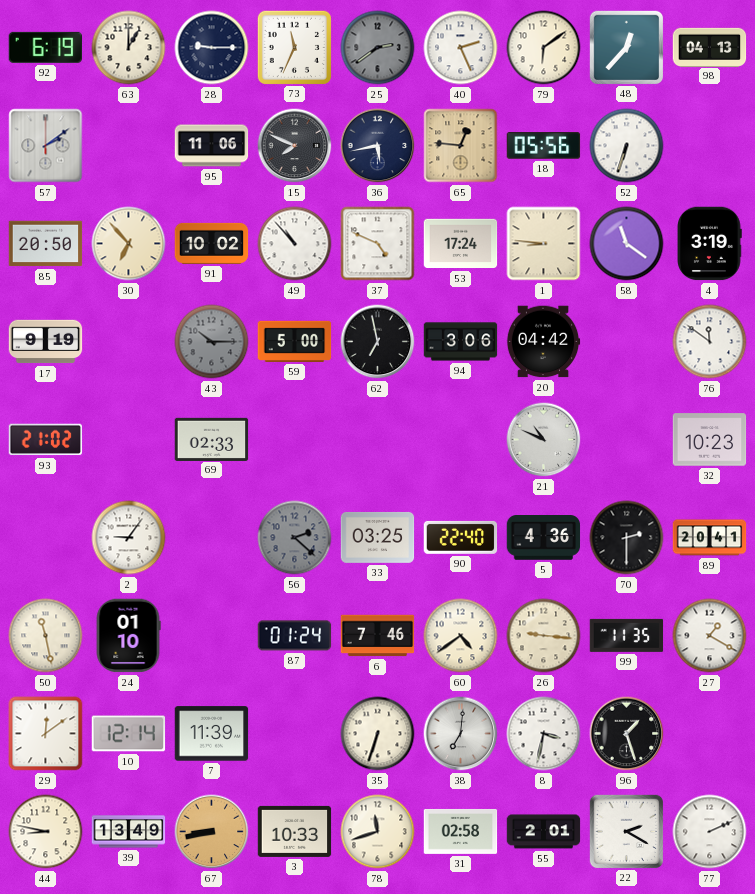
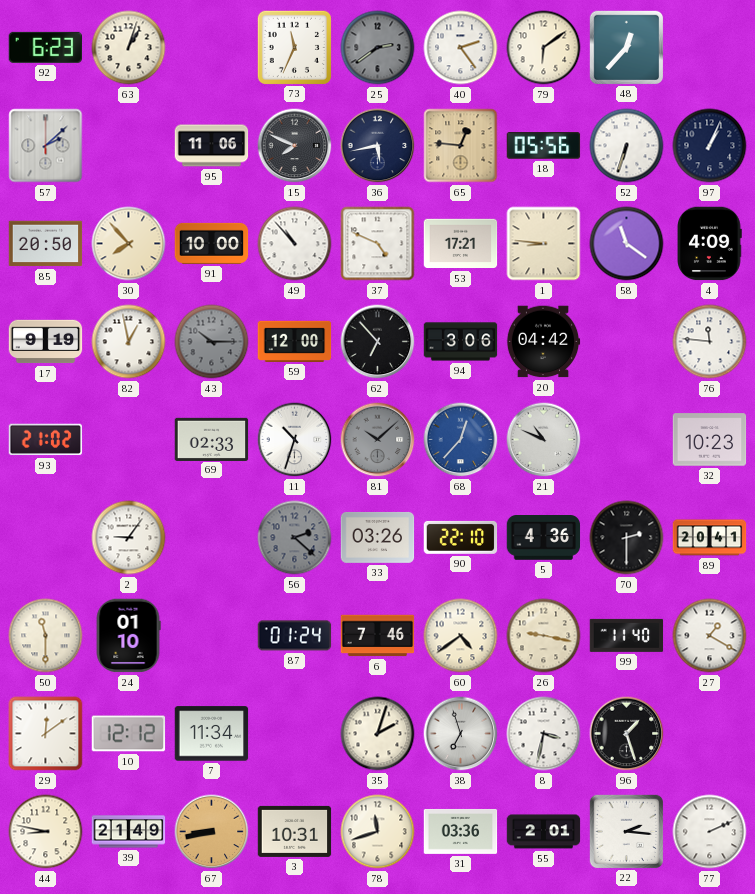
92: 6:19 -> 6:23 (46, 47)
63: 1:00 -> 1:03 (129, 48)
28: 9:15 -> none (212, 48)
40: 2:26 -> 2:24 (461, 48)
98: 04:13 -> none (710, 47)
57: 2:09 -> 2:08 (46, 146)
97: none -> 1:04 (710, 146)
30: 6:53 -> 7:53 (129, 244)
91: 10:02 -> 10:00 (212, 243)
53: 17:24 -> 17:21 (461, 244)
4: 3:19 -> 4:09 (710, 244)
82: none -> 12:58 (129, 342)
59: 5:00 -> 12:00 (295, 341)
62: 6:58 -> 6:53 (378, 342)
76: 11:51 -> 11:46 (710, 342)
11: none -> 10:33 (295, 440)
81: none -> 10:08 (378, 440)
68: none -> 12:37 (461, 440)
33: 03:25 -> 03:26 (378, 537)
90: 22:40 -> 22:10 (461, 537)
50: 11:28 -> 11:30 (46, 636)
26: 9:16 -> 9:17 (544, 636)
99: 11:35 -> 11:40 (627, 635)
10: 12:14 -> 12:12 (129, 734)
7: 11:39 -> 11:34 (212, 734)
35: 6:33 -> 2:03 (378, 734)
38: 7:01 -> 6:57 (461, 734)
39: 13:49 -> 21:49 (129, 832)
3: 10:33 -> 10:31 (295, 831)
31: 02:58 -> 03:36 (461, 831)
22: 2:20 -> 2:16 (626, 831)
